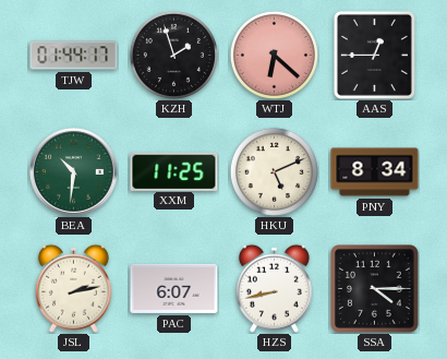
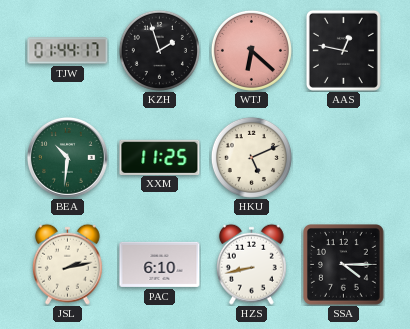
AAS: 12:45 -> 12:47 (343, 50)
PNY: 8:34 -> none (375, 172)
PAC: 6:07 -> 6:10 (160, 264)
